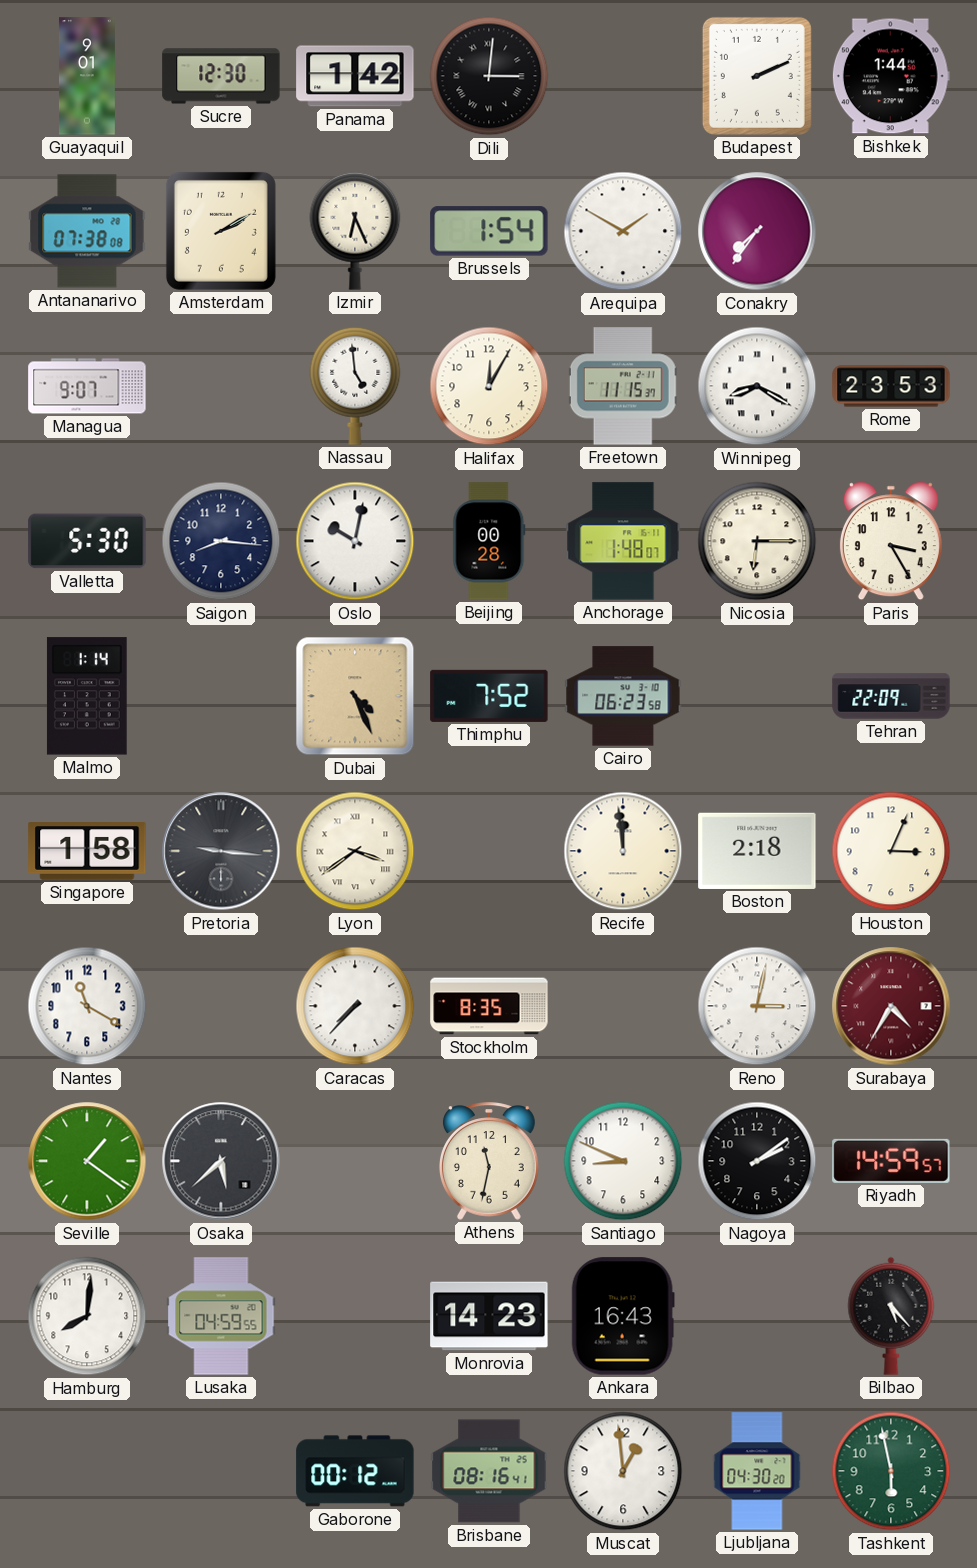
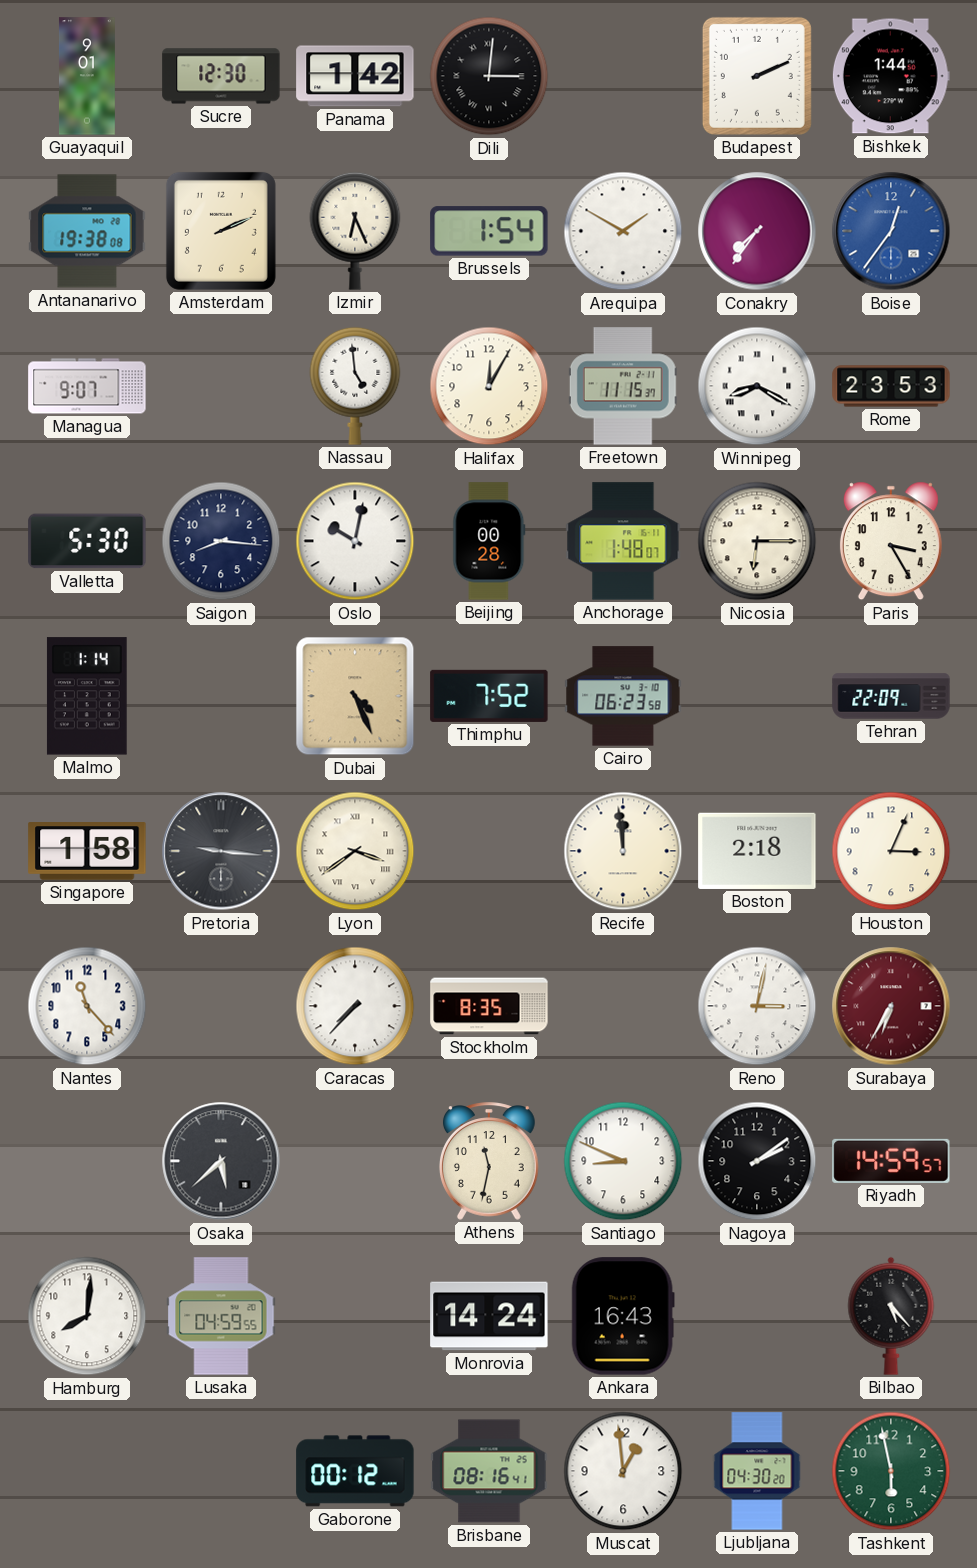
Antananarivo: 07:38 -> 19:38 (87, 231)
Amsterdam: 2:10 -> 2:11 (221, 231)
Boise: none -> 12:36 (891, 231)
Nantes: 11:20 -> 11:23 (87, 1006)
Surabaya: 4:35 -> 6:35 (891, 1006)
Seville: 1:21 -> none (87, 1161)
Monrovia: 14:23 -> 14:24 (489, 1316)
